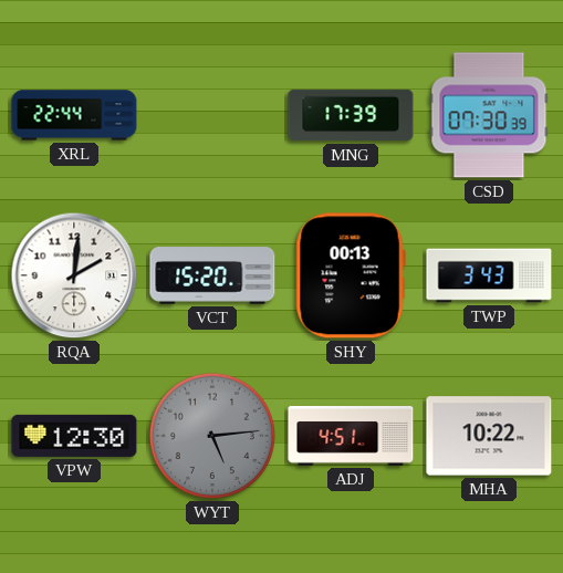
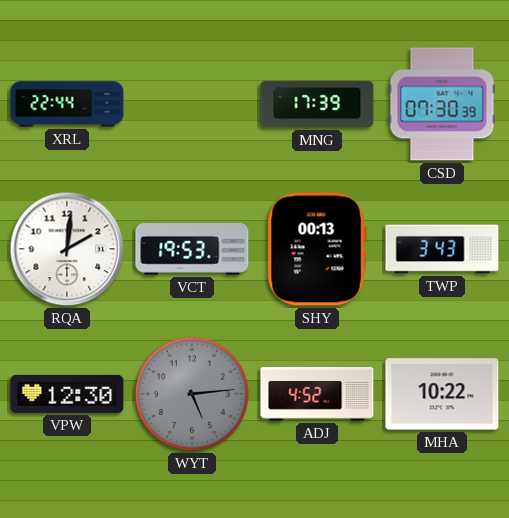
VCT: 15:20 -> 19:53 (192, 249)
ADJ: 4:51 -> 4:52 (317, 395)
